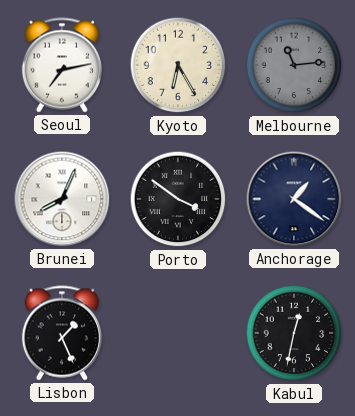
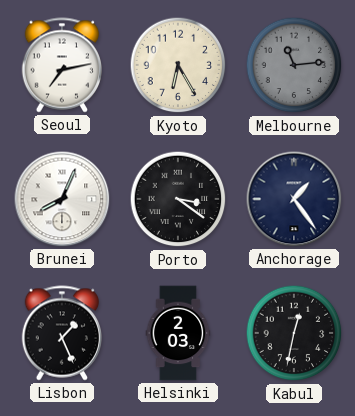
Porto: 3:51 -> 3:21 (178, 199)
Anchorage: 1:21 -> 1:24 (294, 199)
Helsinki: none -> 2:03 (178, 333)
